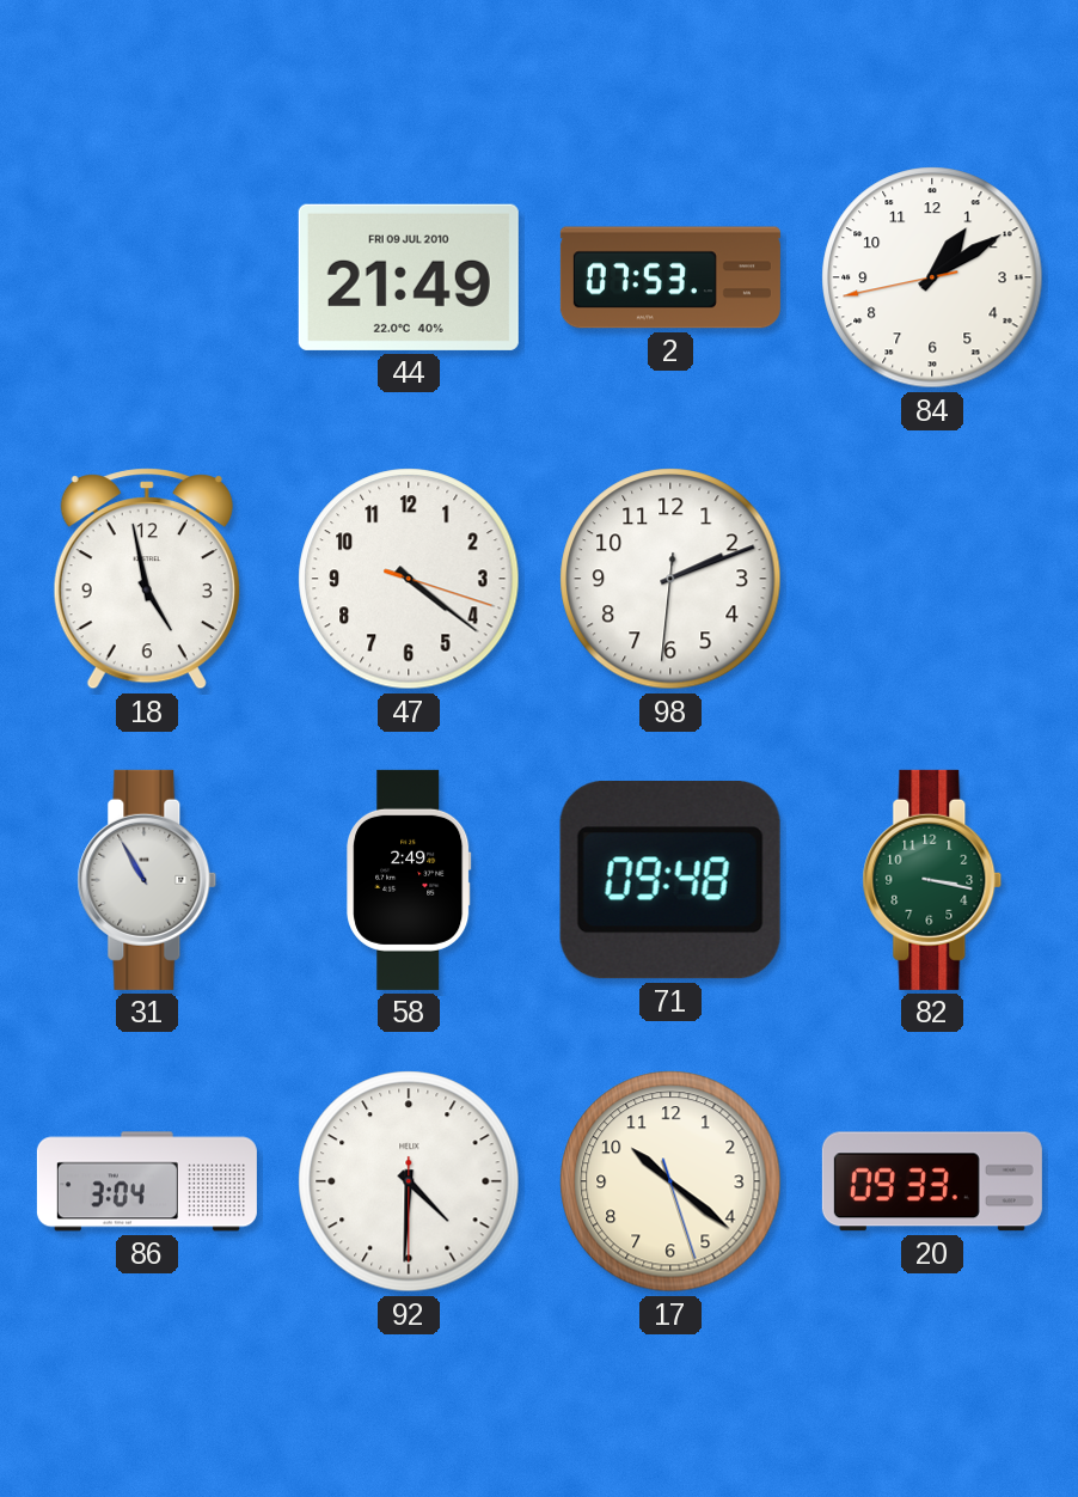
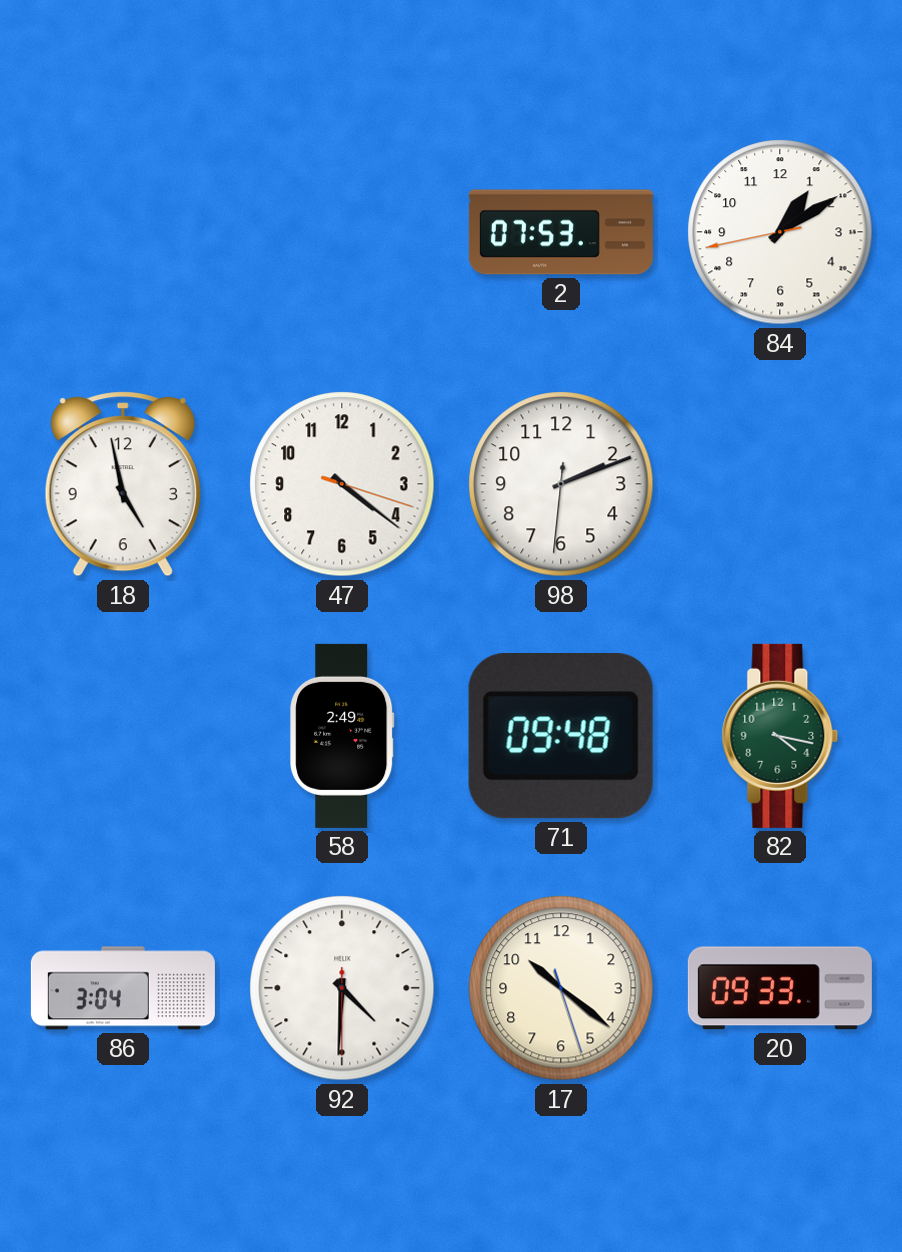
44: 21:49 -> none (409, 277)
31: 10:55 -> none (147, 880)
82: 3:17 -> 4:17 (780, 736)
